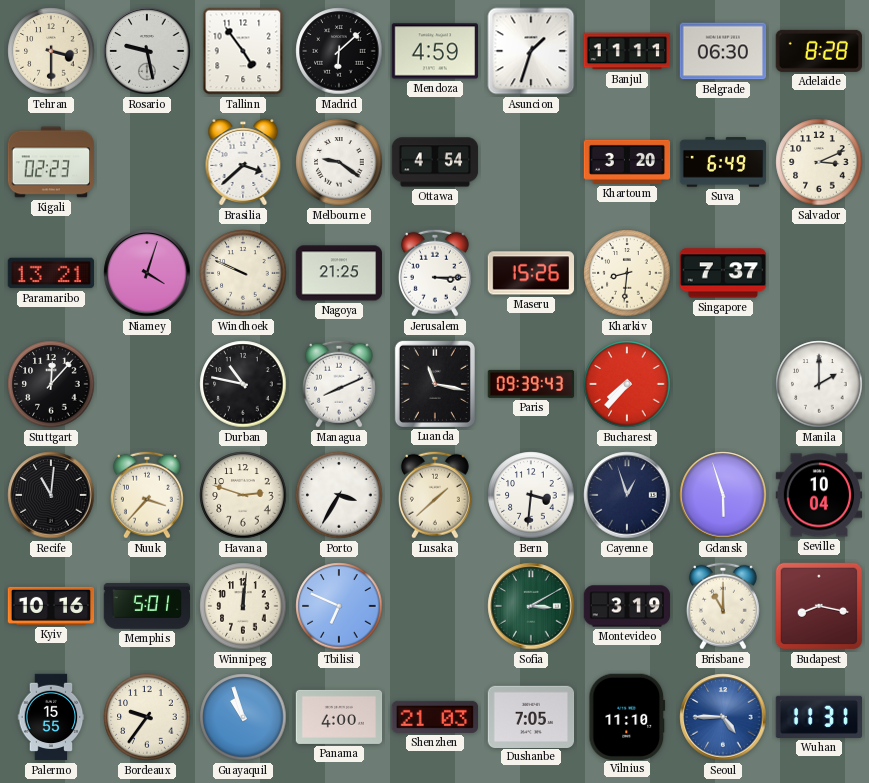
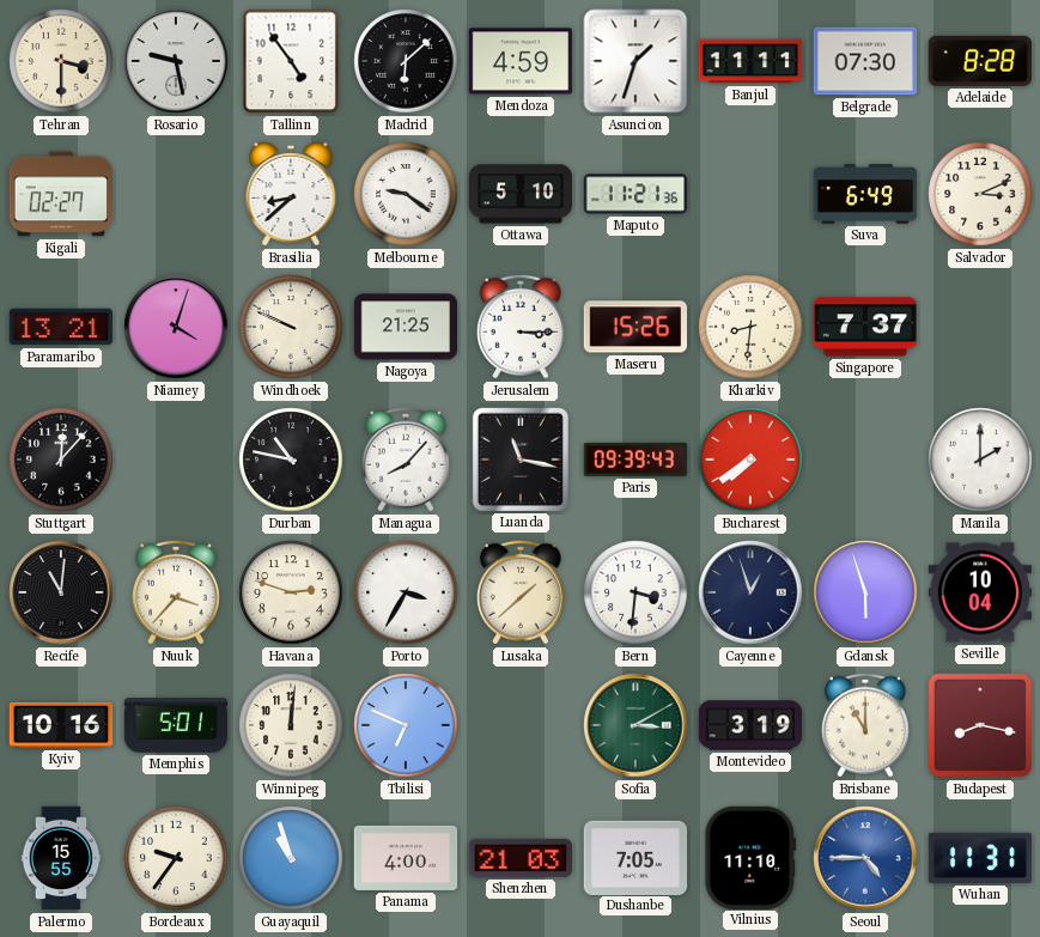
Belgrade: 06:30 -> 07:30 (865, 61)
Kigali: 02:23 -> 02:27 (61, 194)
Brasilia: 3:38 -> 8:38 (291, 195)
Ottawa: 4:54 -> 5:10 (521, 194)
Maputo: none -> 11:21 (635, 194)
Khartoum: 3:20 -> none (627, 162)
Managua: 8:11 -> 8:07 (406, 460)
Bucharest: 7:37 -> 7:39 (750, 460)
